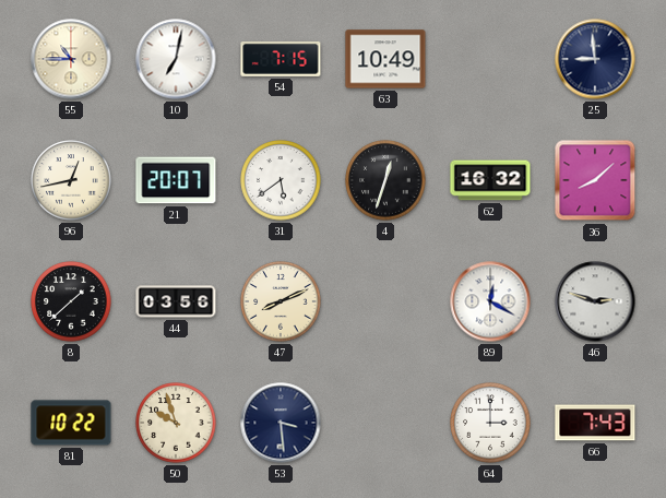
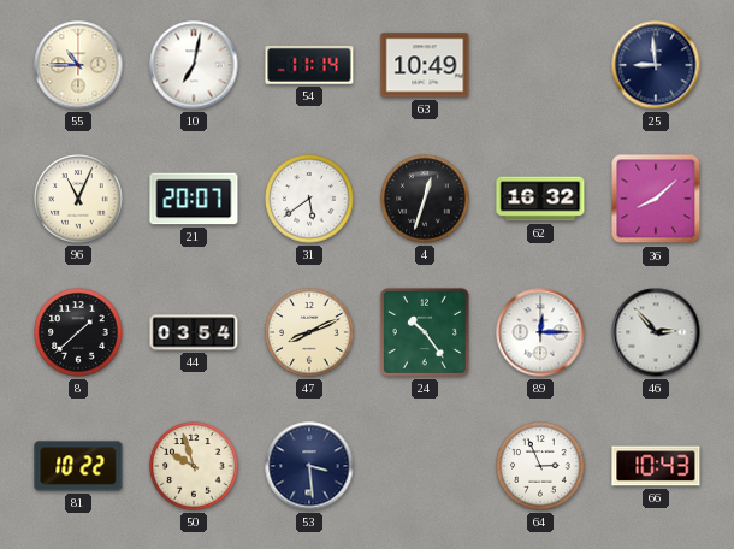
54: 7:15 -> 11:14 (309, 65)
96: 12:43 -> 11:04 (78, 199)
44: 03:56 -> 03:54 (194, 332)
24: none -> 10:24 (425, 332)
89: 12:20 -> 12:15 (540, 332)
46: 2:48 -> 2:53 (656, 332)
64: 3:00 -> 2:56 (540, 466)
66: 7:43 -> 10:43 (656, 466)
